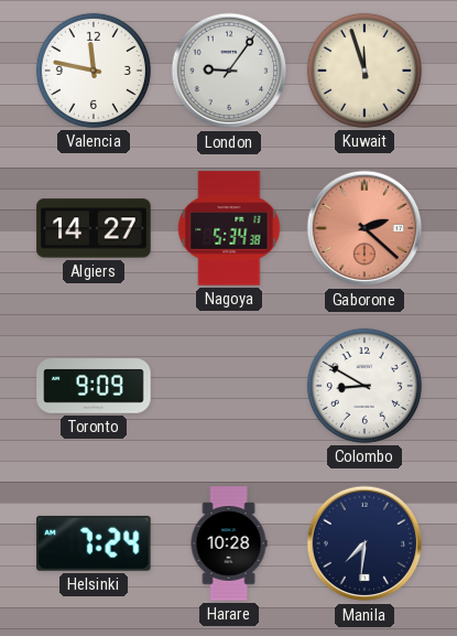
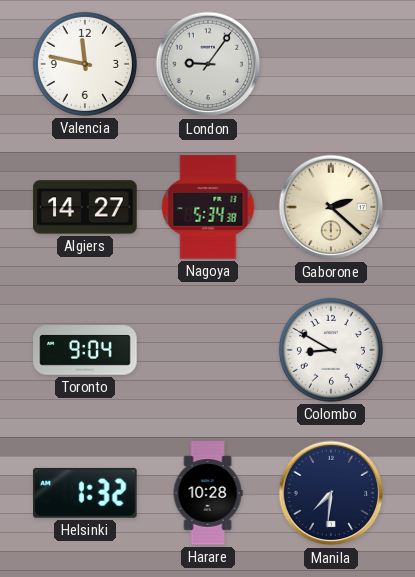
Kuwait: 11:57 -> none (364, 71)
Gaborone dial: salmon -> cream (331, 207)
Toronto: 9:09 -> 9:04 (85, 350)
Helsinki: 7:24 -> 1:32 (85, 493)
